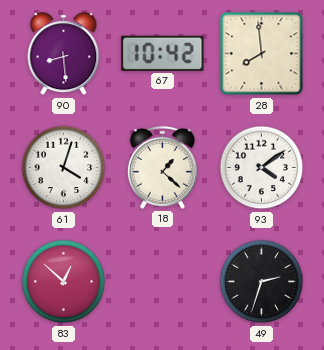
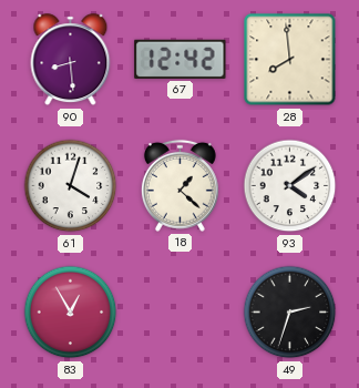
67: 10:42 -> 12:42 (181, 59)
83: 12:52 -> 12:55 (71, 313)
